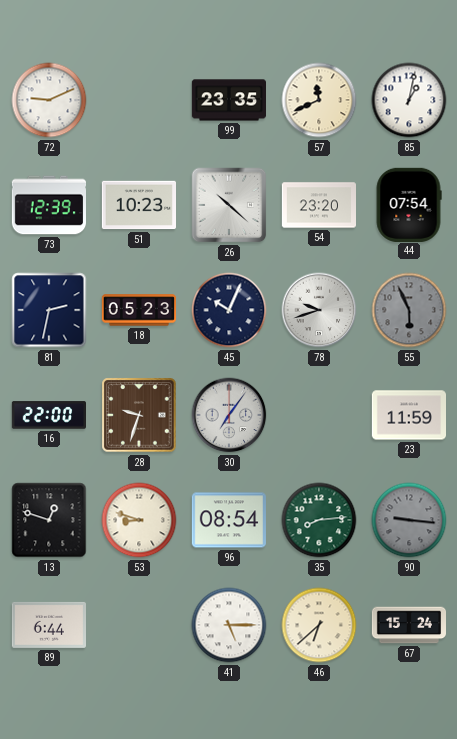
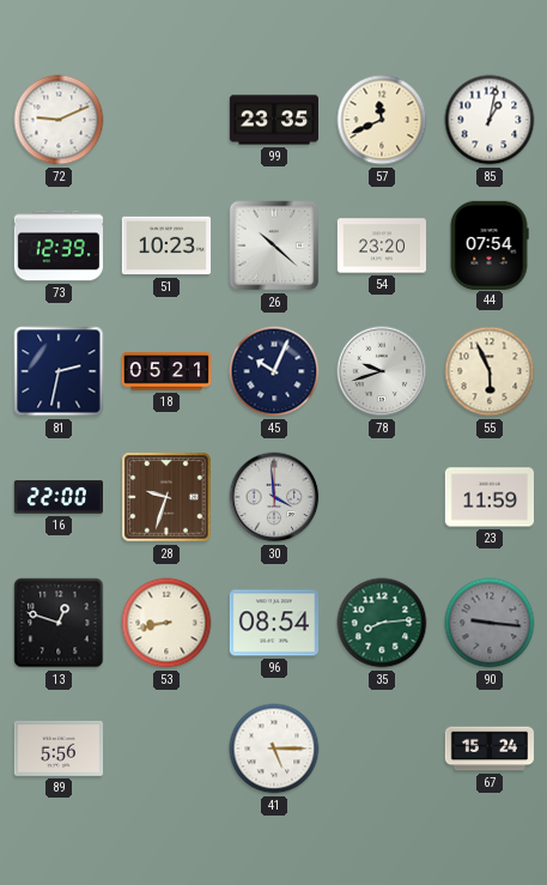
18: 05:23 -> 05:21 (165, 371)
55 dial: grey -> cream (490, 371)
30: 7:06 -> 3:59 (274, 497)
53: 8:48 -> 8:43 (166, 623)
89: 6:44 -> 5:56 (57, 748)
46: 6:38 -> none (319, 625)
